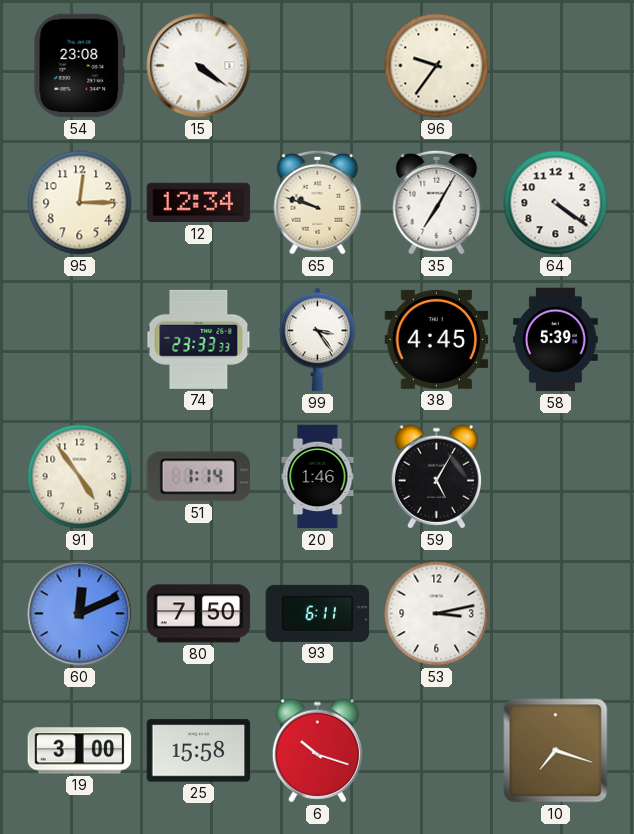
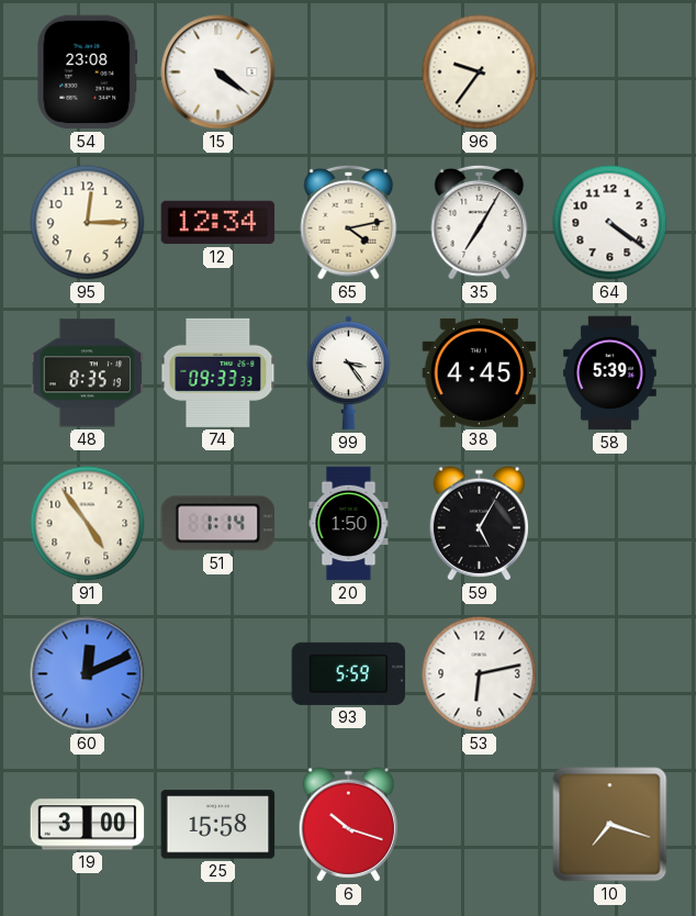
65: 9:48 -> 4:13 (349, 222)
48: none -> 8:35 (88, 373)
74: 23:33 -> 09:33 (218, 372)
20: 1:46 -> 1:50 (349, 524)
80: 7:50 -> none (199, 614)
93: 6:11 -> 5:59 (349, 673)
53: 3:13 -> 6:13 (480, 674)
